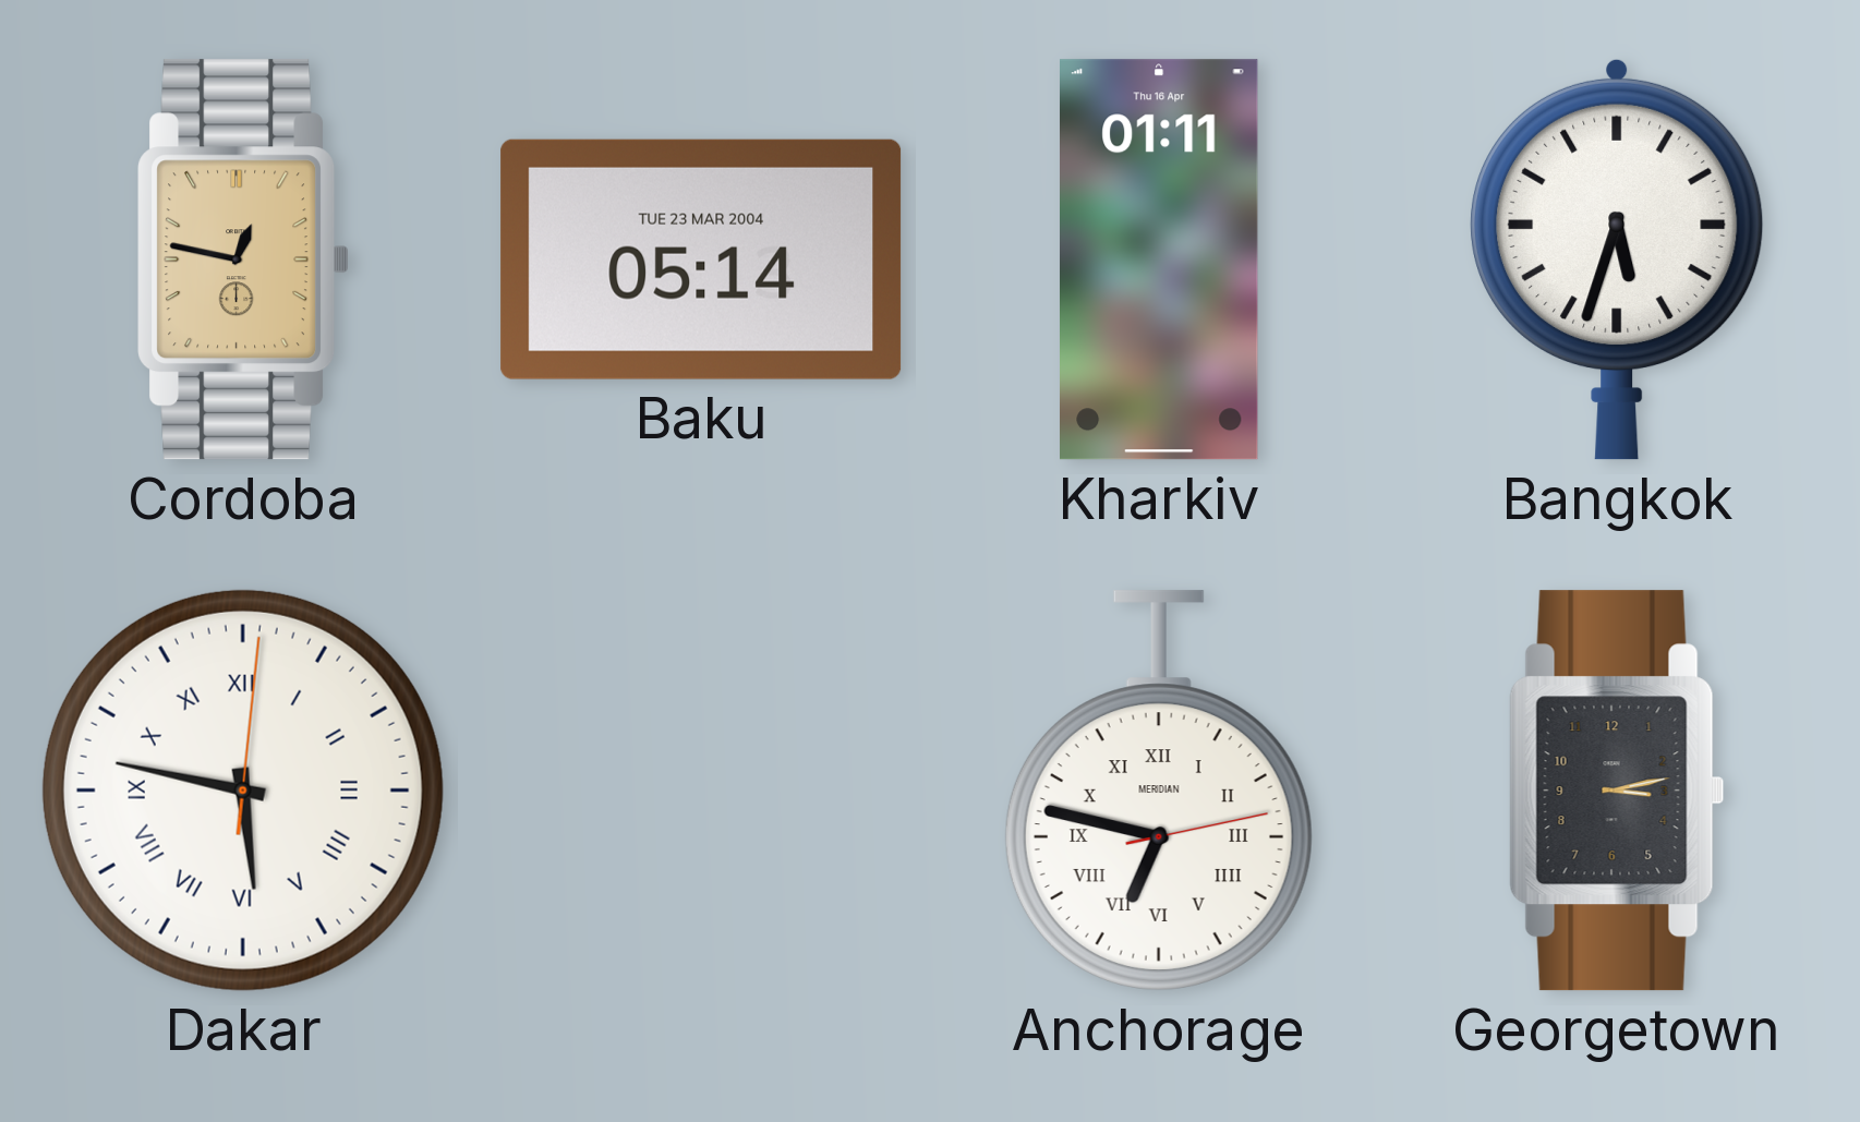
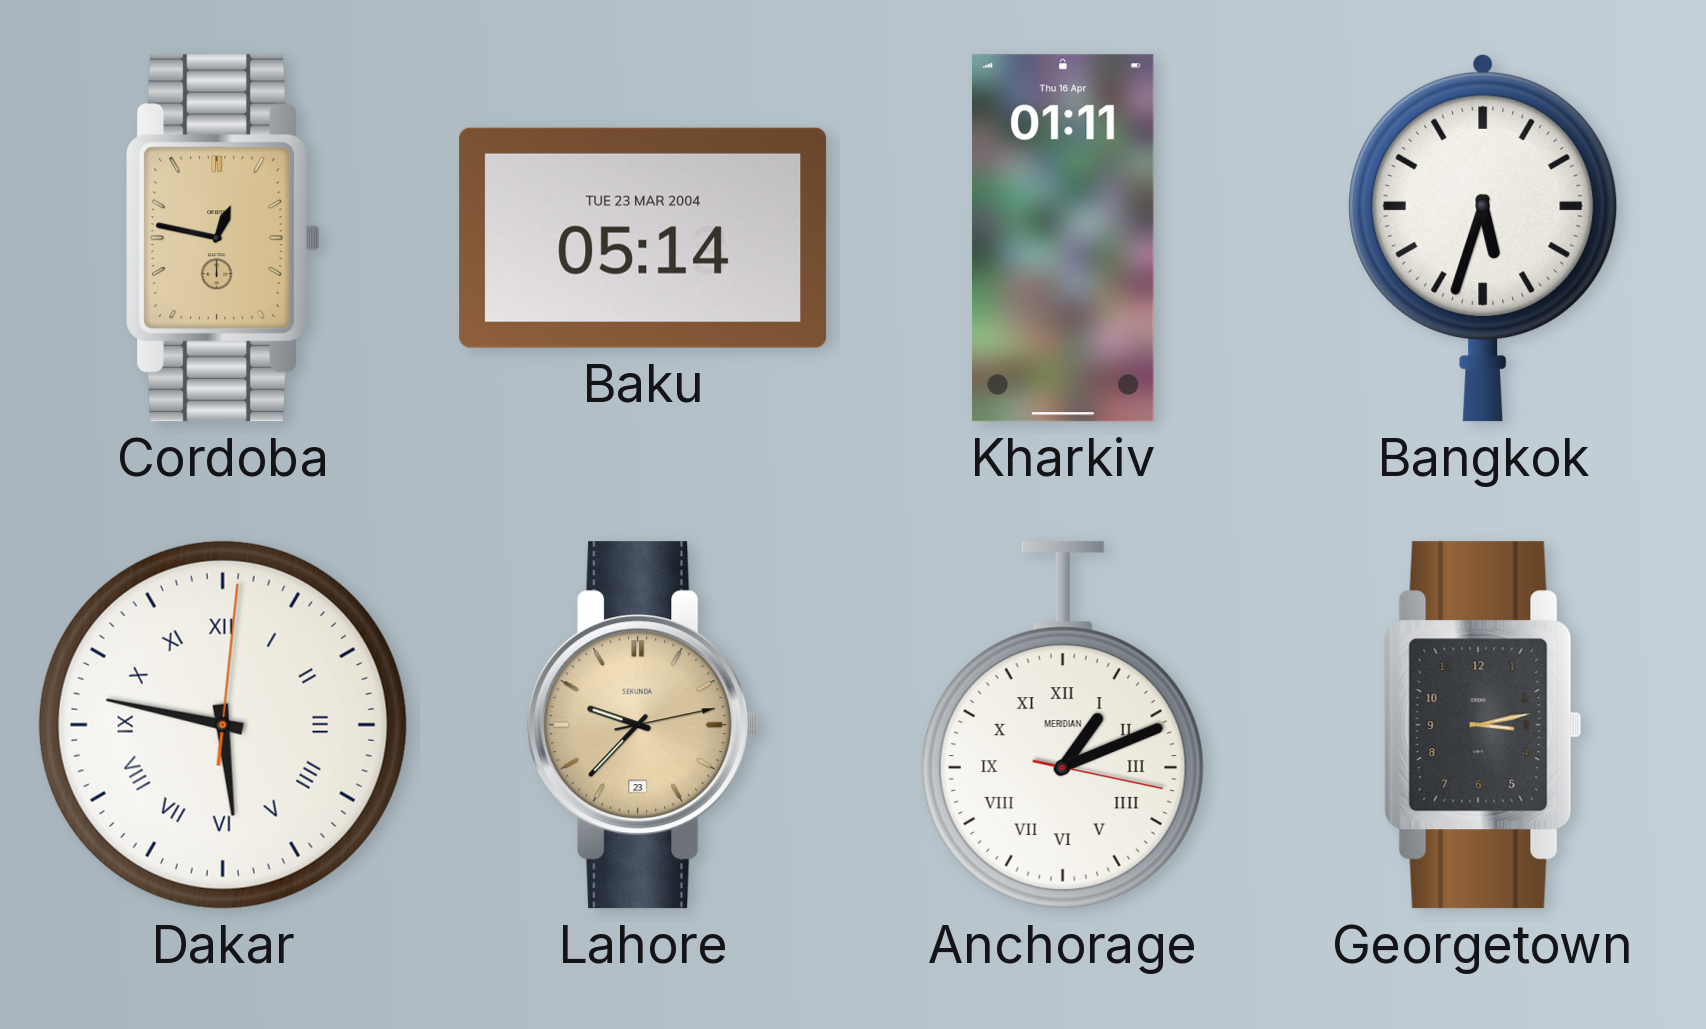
Lahore: none -> 9:37 (643, 725)
Anchorage: 6:47 -> 1:11 (1063, 725)
